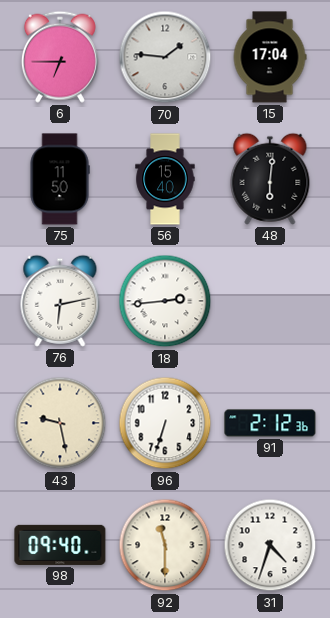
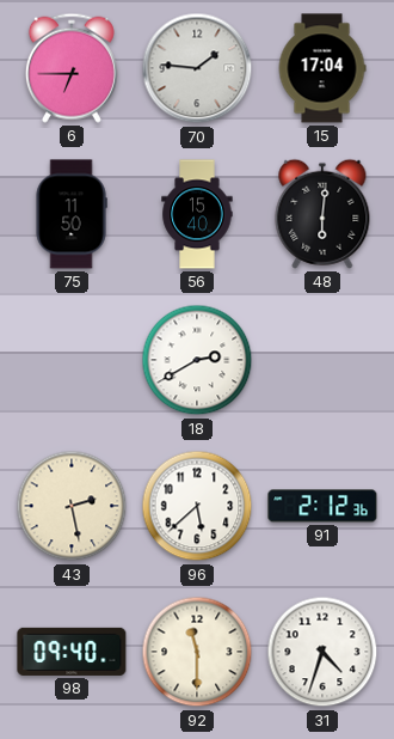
76: 6:13 -> none (60, 301)
18: 2:44 -> 2:40 (197, 360)
43: 9:28 -> 2:28 (72, 506)
96: 6:33 -> 5:38 (197, 506)
